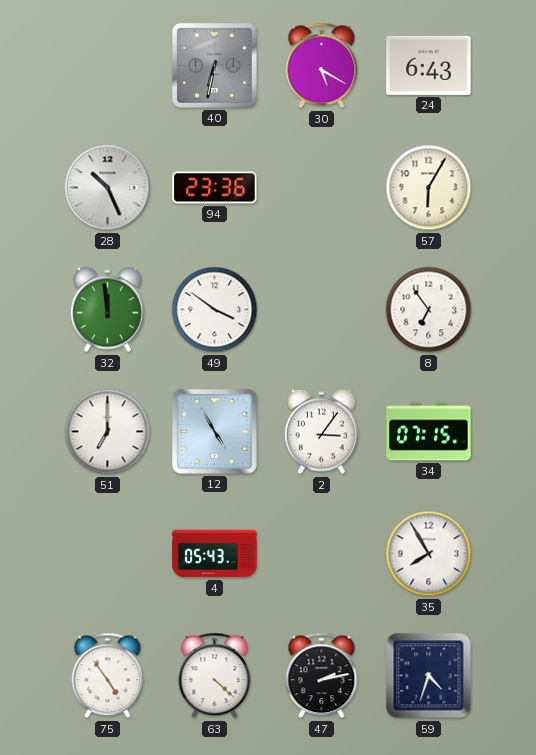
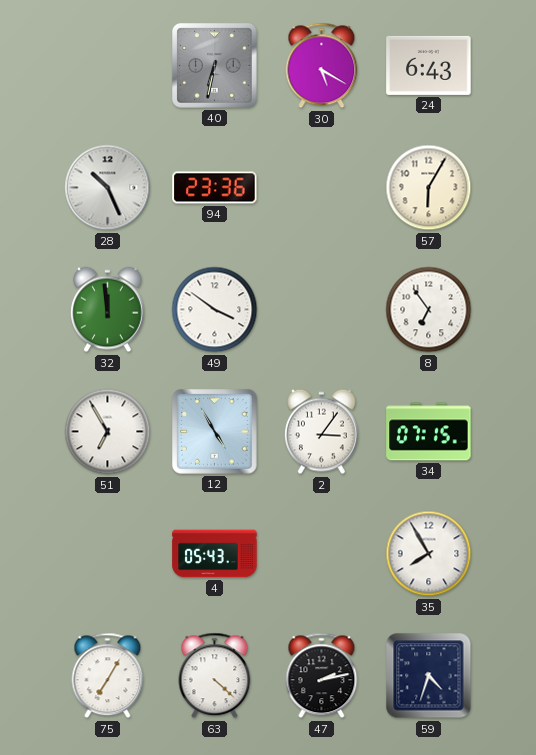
51: 7:00 -> 6:55 (108, 432)
75: 4:54 -> 7:05 (108, 676)
